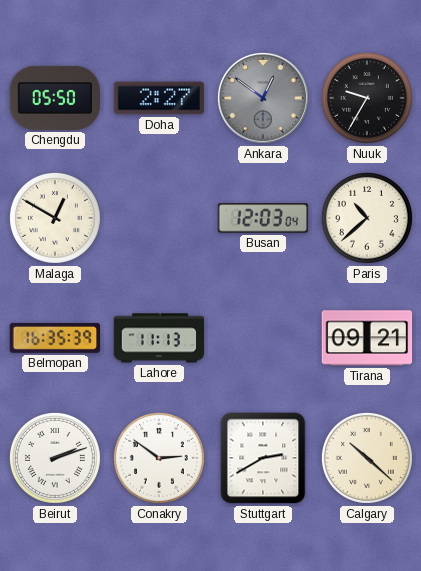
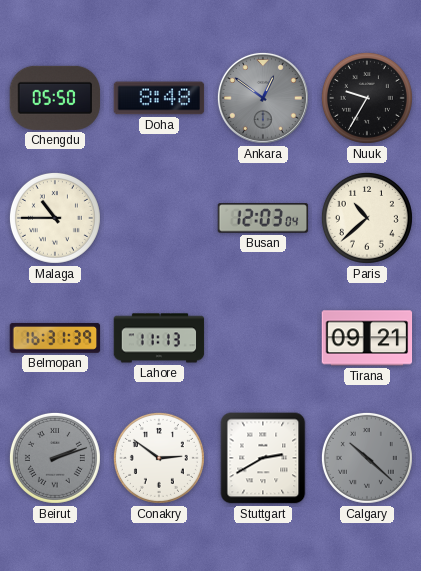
Doha: 2:27 -> 8:48 (159, 98)
Malaga: 12:50 -> 10:45 (55, 218)
Belmopan: 16:35 -> 16:31 (55, 338)
Beirut dial: white -> grey (55, 458)
Calgary dial: cream -> grey (367, 458)
